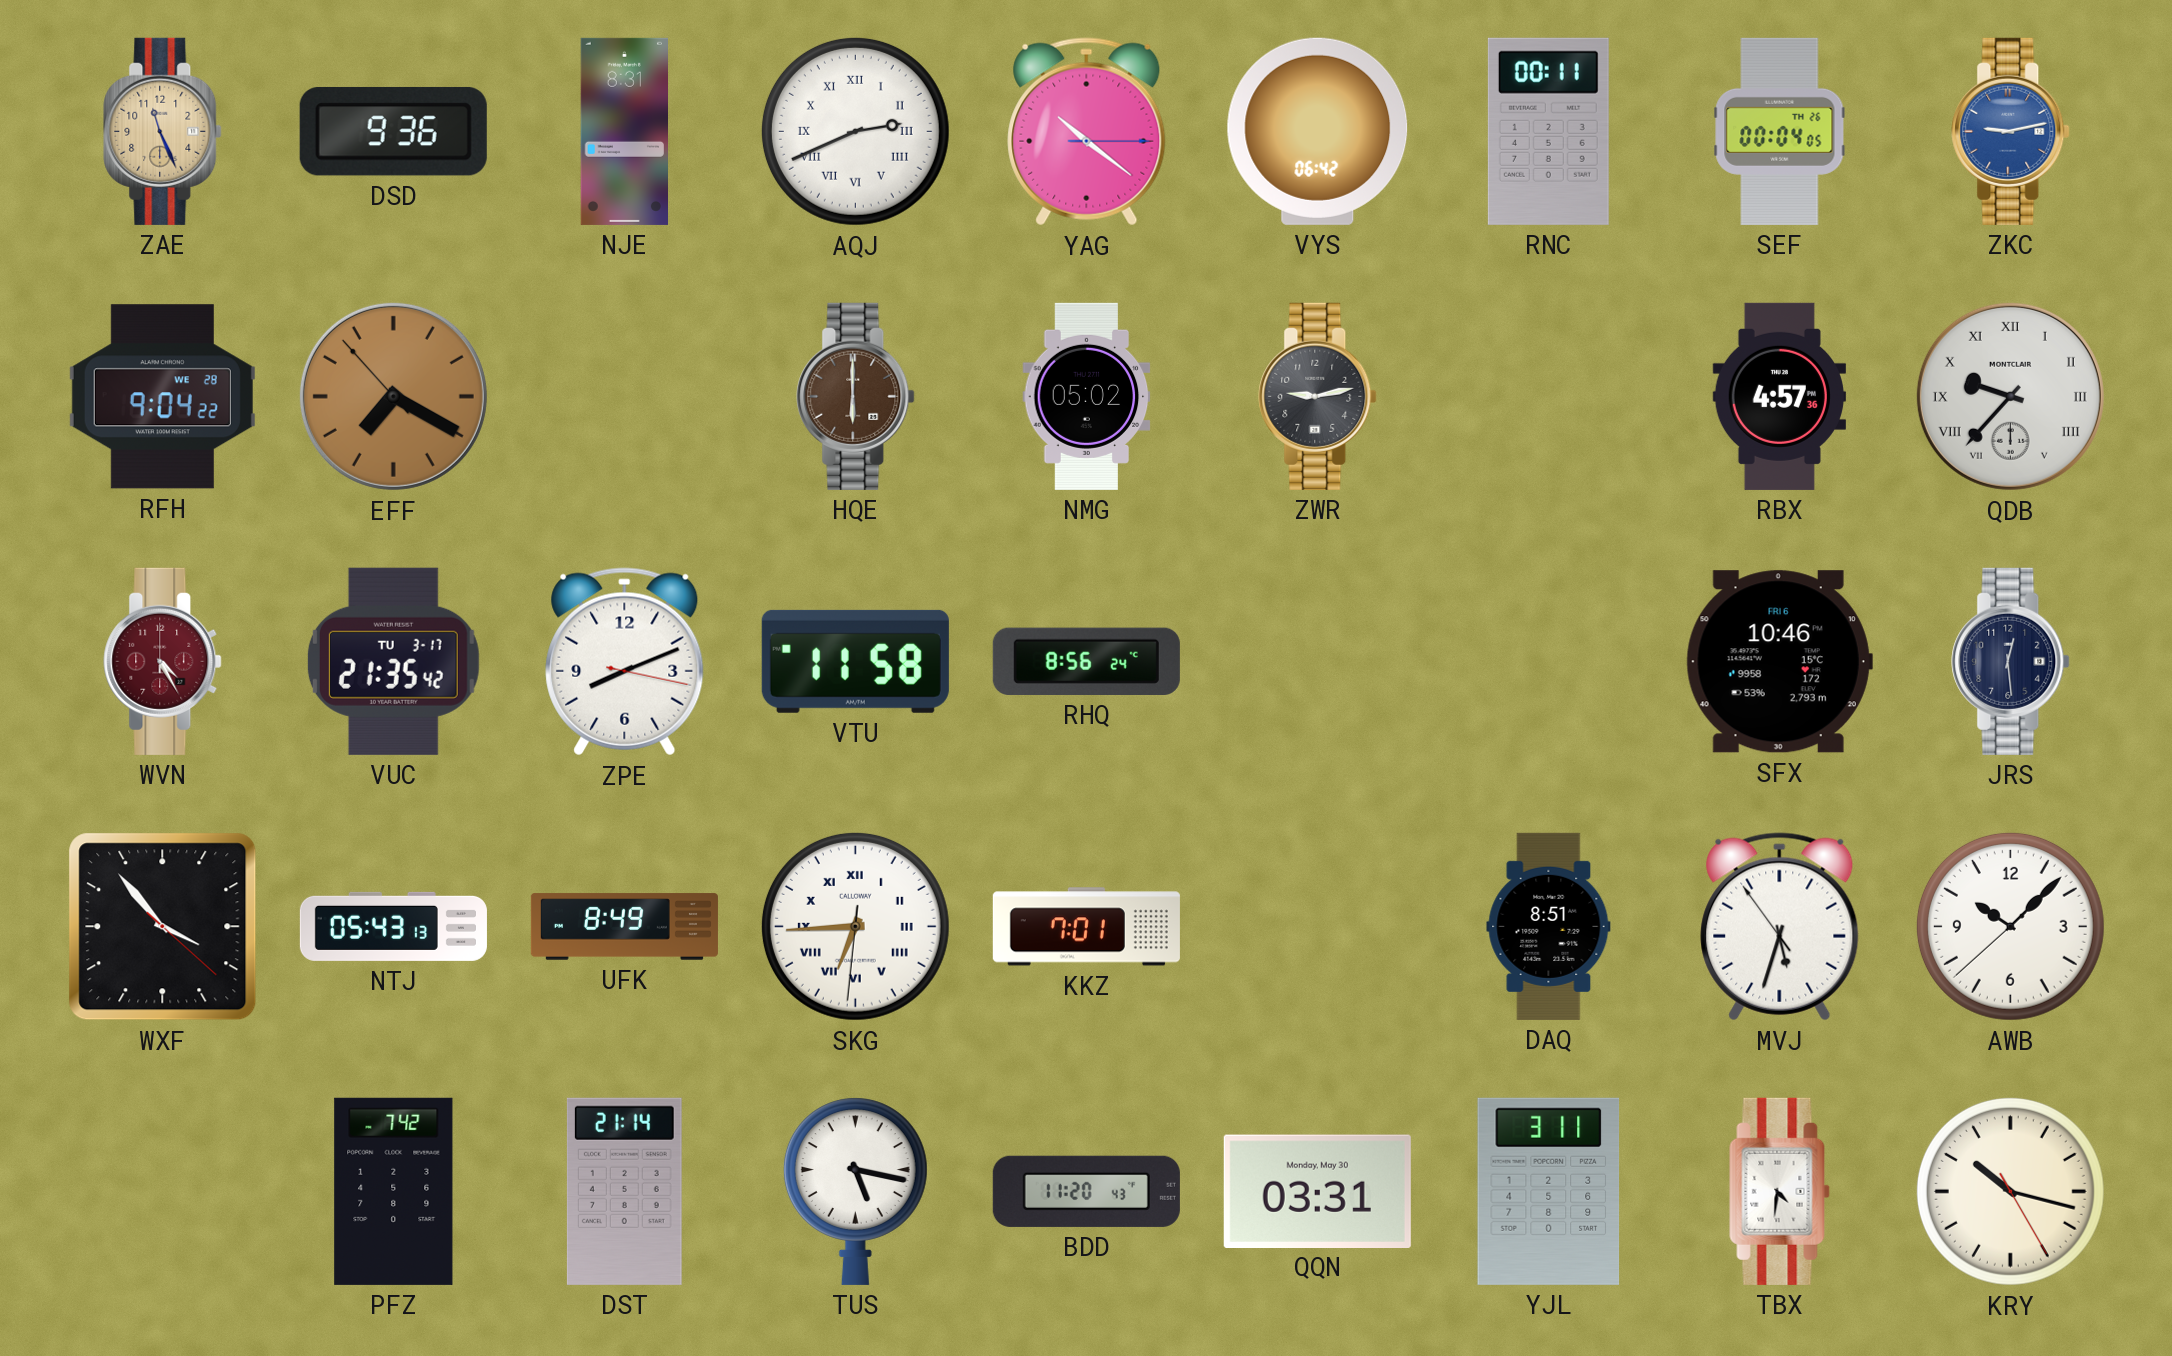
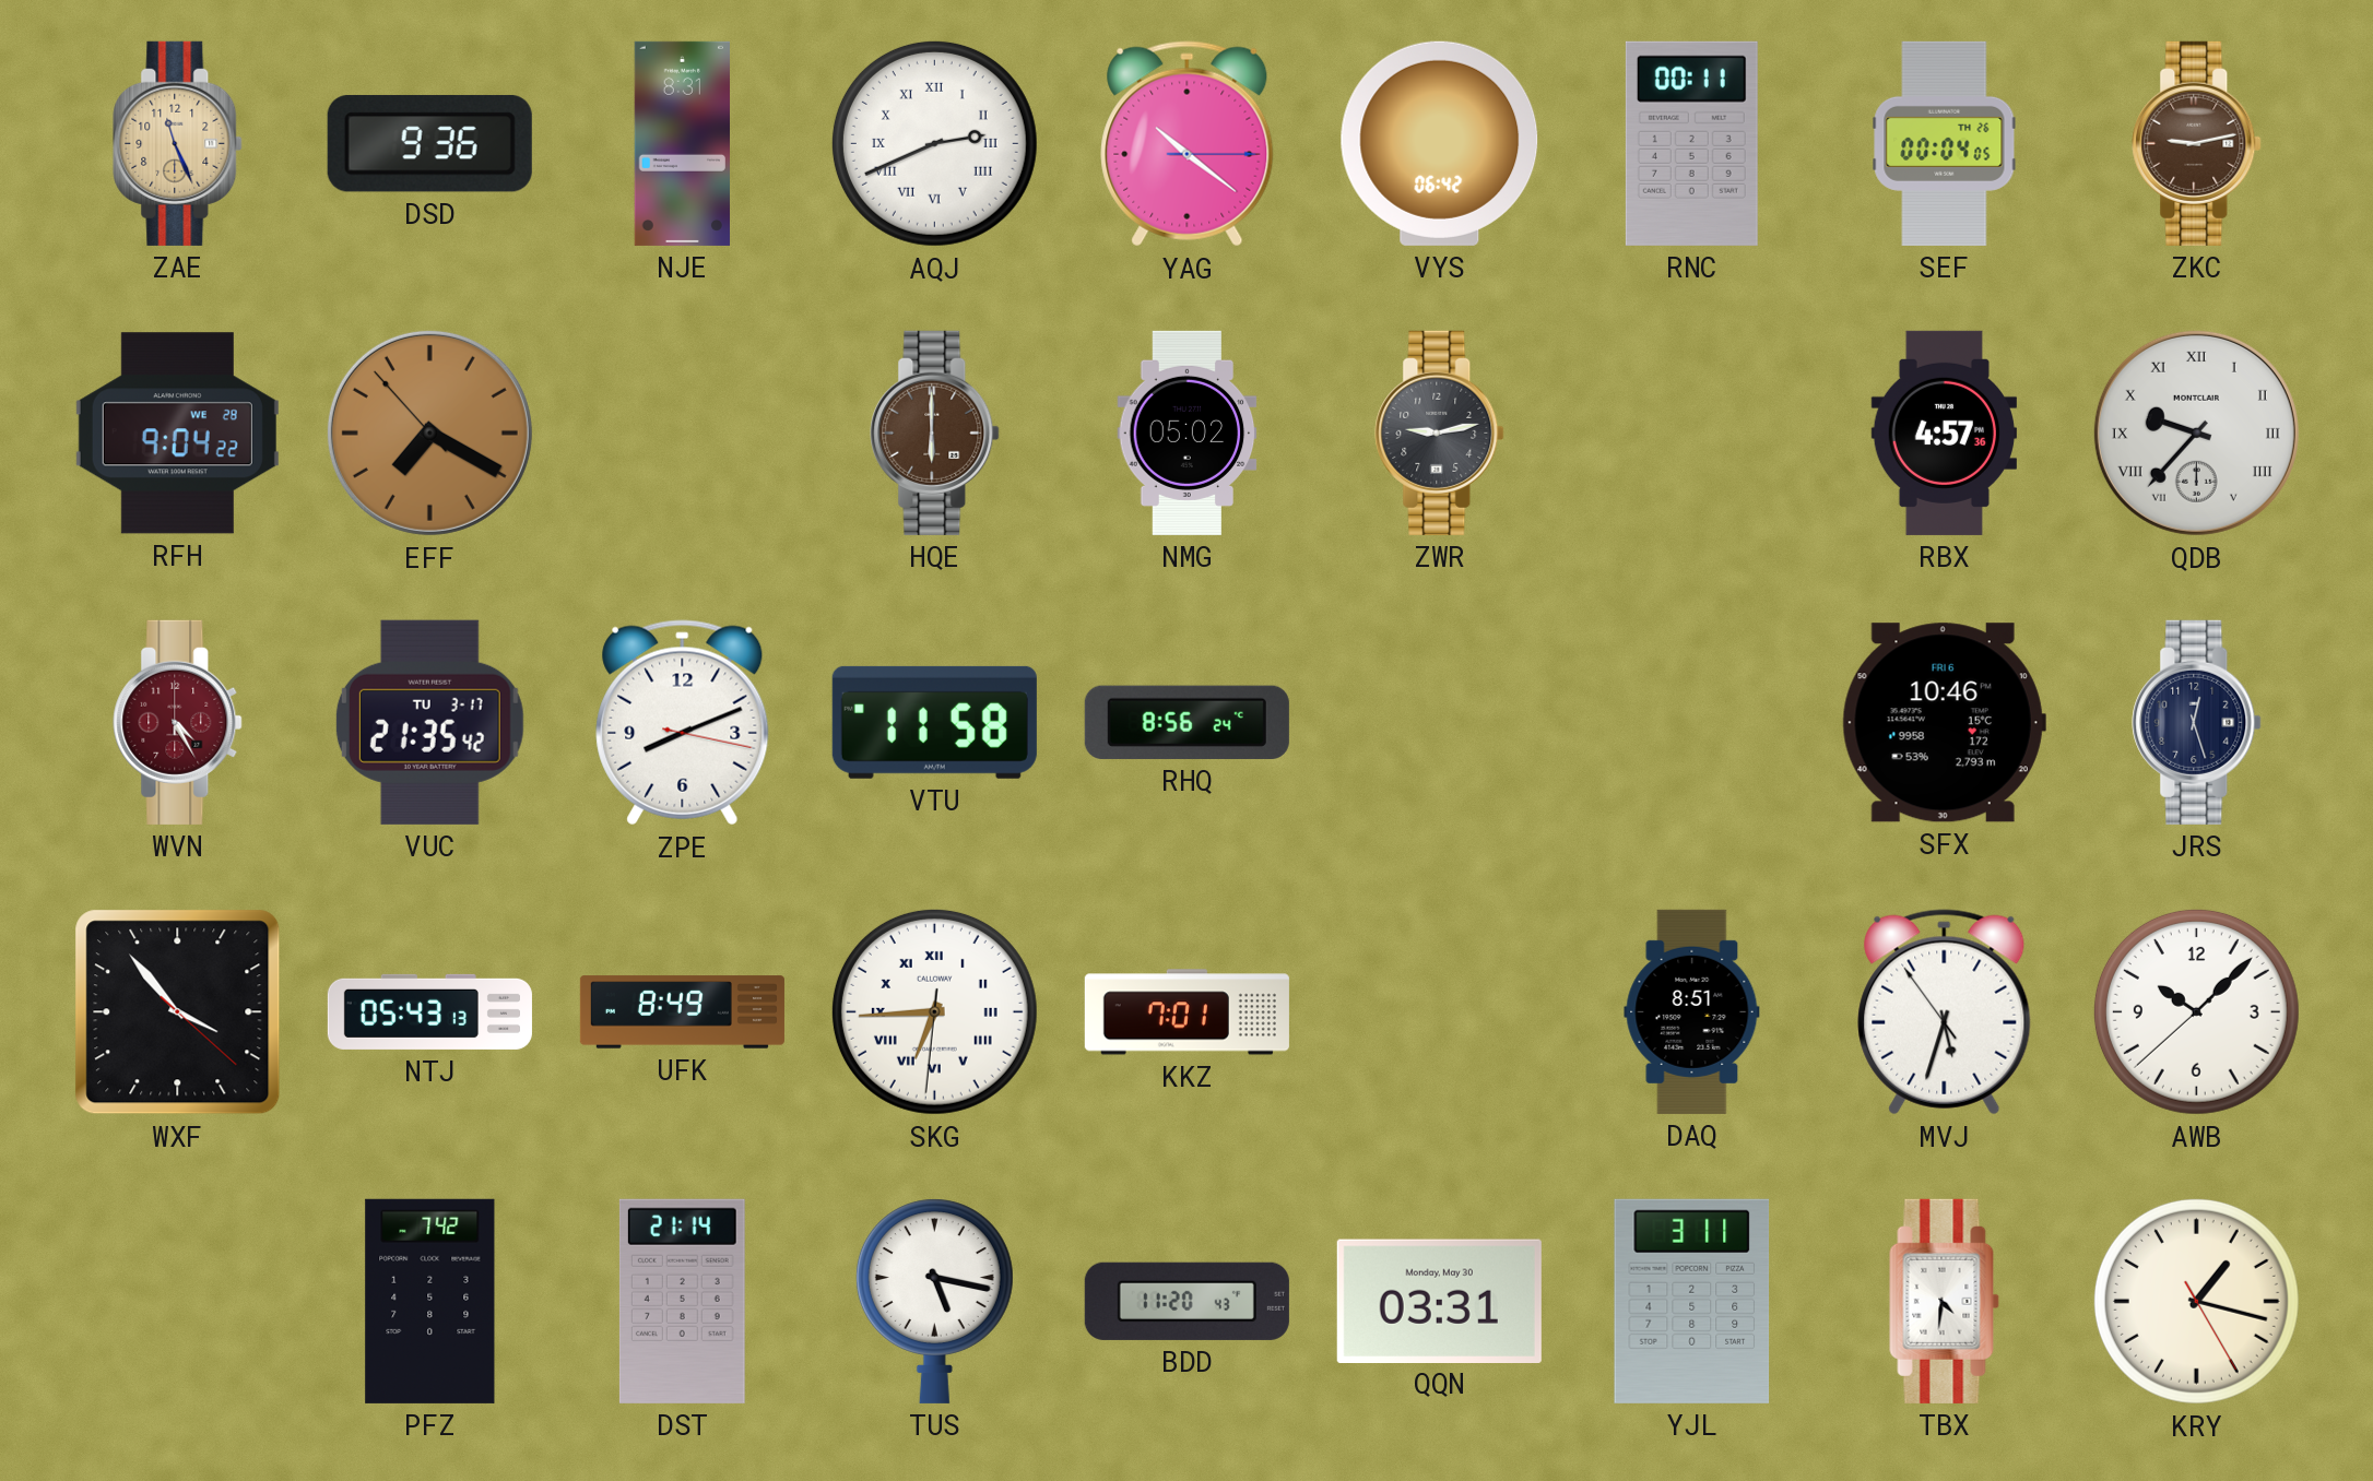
ZKC dial: blue -> brown (2197, 143)
JRS: 12:29 -> 12:27 (2197, 722)
KRY: 10:17 -> 1:17 (2196, 1301)
